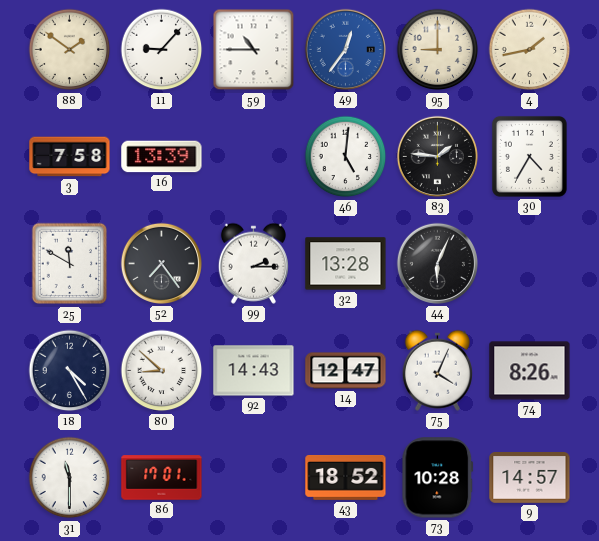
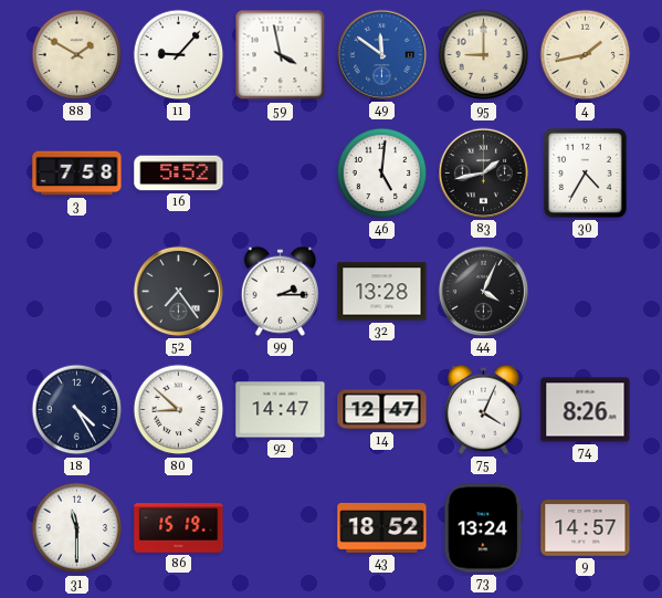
88: 1:51 -> 1:50 (77, 55)
59: 10:45 -> 3:58 (281, 55)
49: 12:36 -> 11:51 (381, 54)
16: 13:39 -> 5:52 (179, 174)
83: 1:46 -> 1:43 (483, 172)
25: 11:50 -> none (70, 264)
44: 6:04 -> 4:04 (483, 291)
92: 14:43 -> 14:47 (281, 410)
86: 17:01 -> 15:19 (179, 528)
73: 10:28 -> 13:24 (484, 528)
